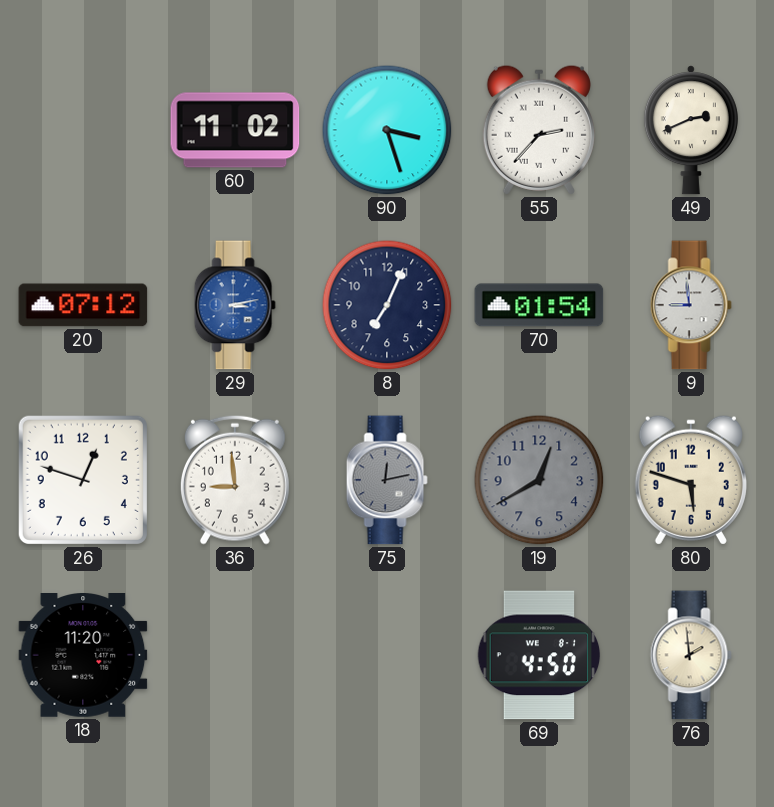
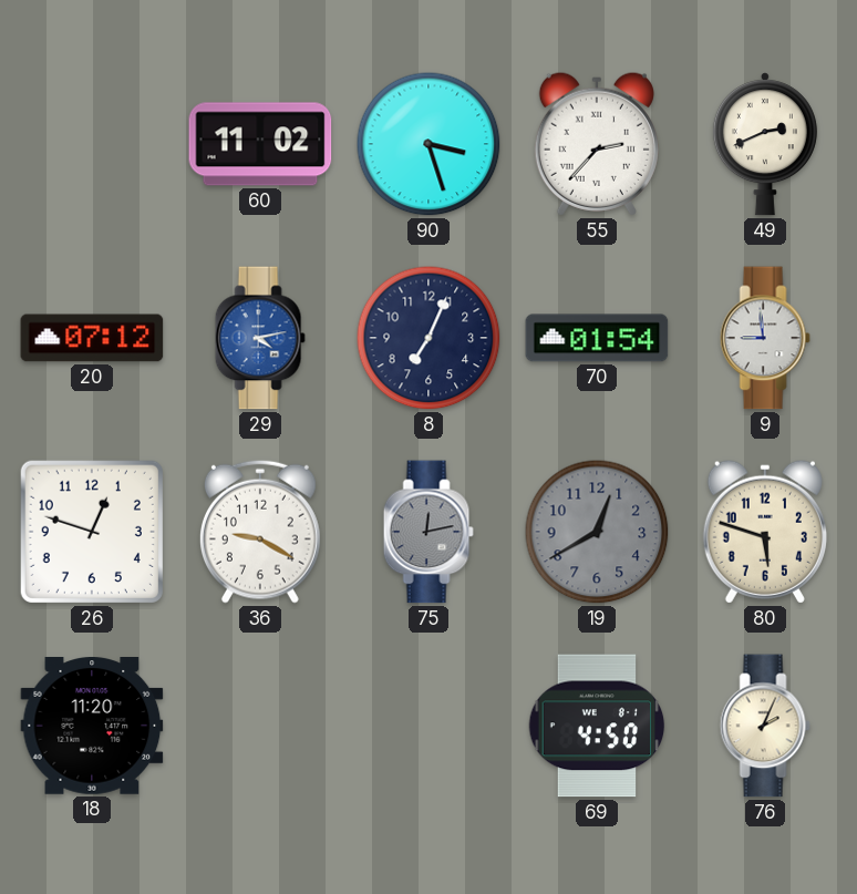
29: 3:13 -> 4:13 (260, 338)
36: 8:59 -> 9:20 (260, 532)
76: 1:59 -> 2:04 (765, 726)
